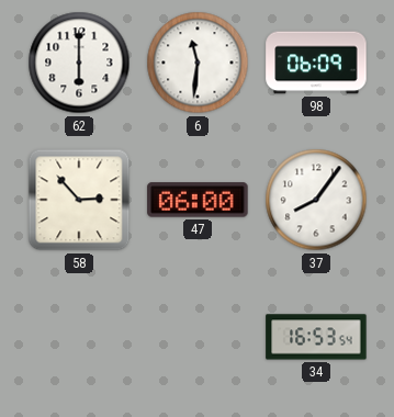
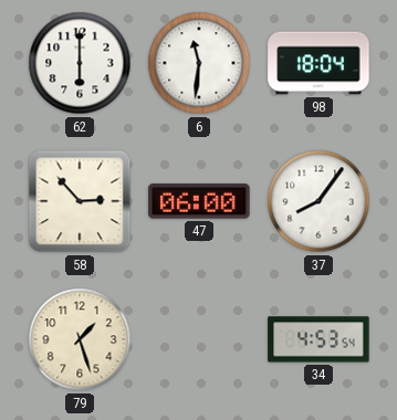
98: 06:09 -> 18:04 (318, 63)
79: none -> 1:27 (80, 339)
34: 16:53 -> 4:53 (318, 339)
